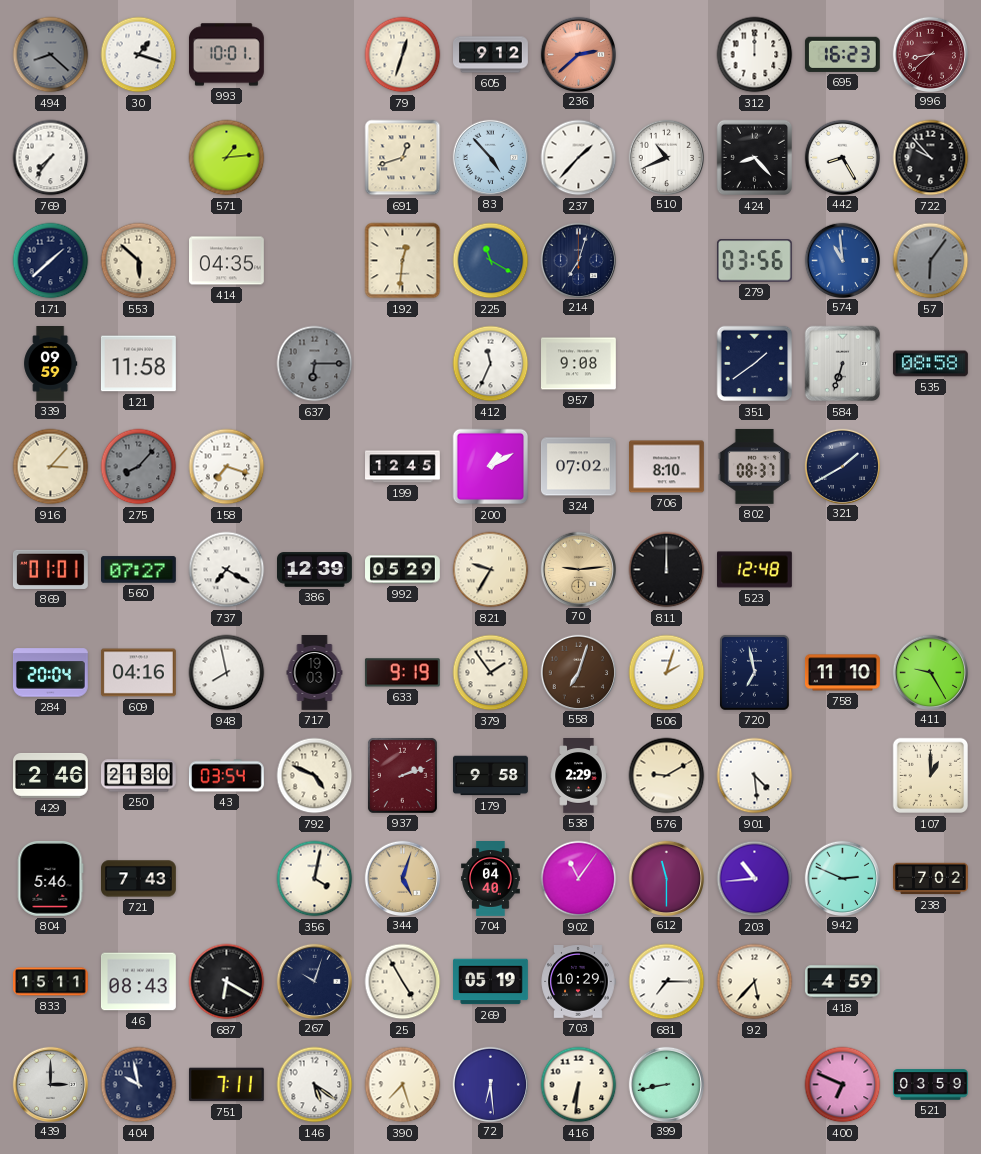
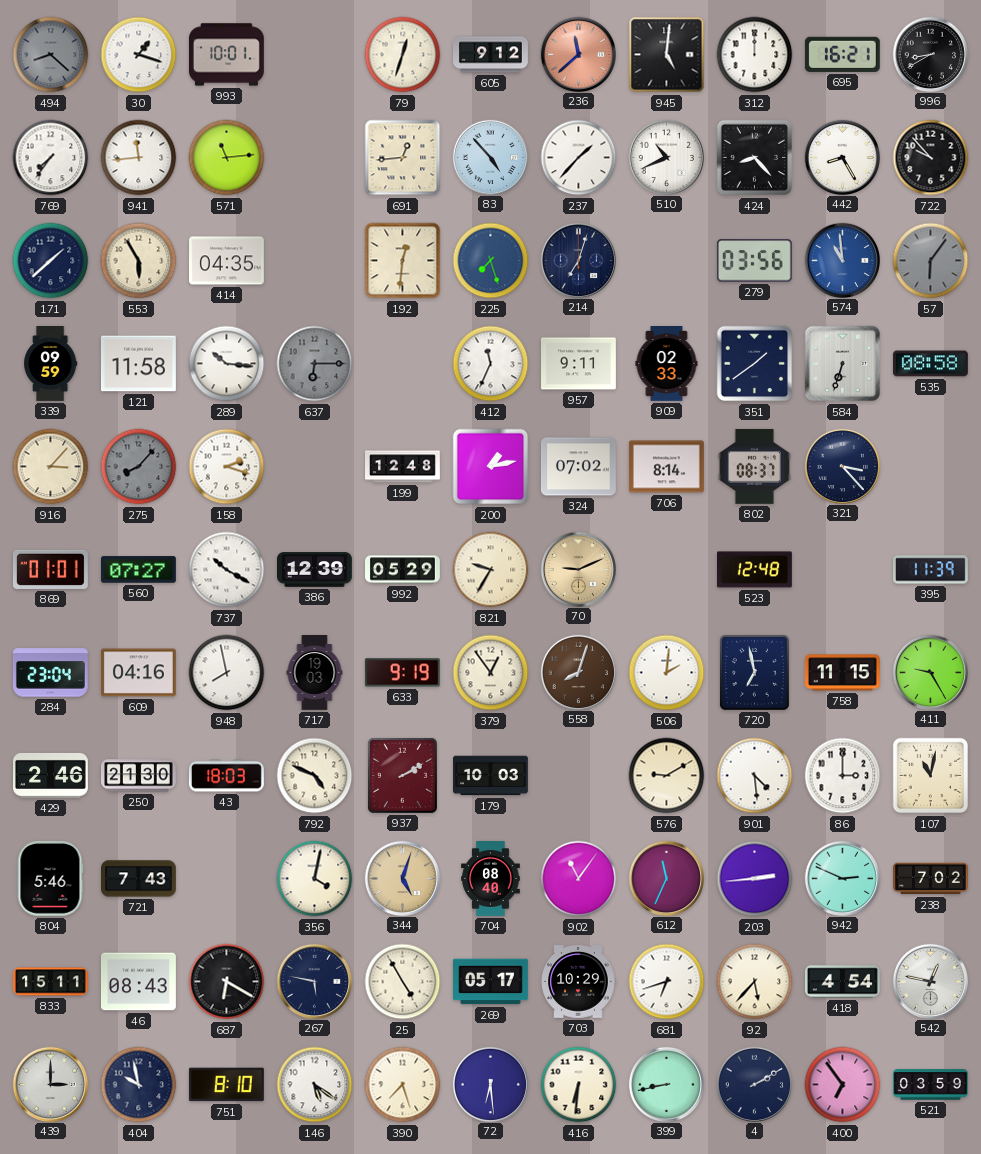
236: 2:38 -> 11:38 (578, 54)
945: none -> 5:01 (667, 55)
695: 16:23 -> 16:21 (842, 54)
996: 8:38 -> 8:40 (930, 54)
996 dial: burgundy -> black (930, 54)
941: none -> 11:44 (139, 158)
571: 1:14 -> 11:14 (227, 158)
691: 12:42 -> 12:44 (403, 158)
553: 5:52 -> 5:55 (139, 261)
225: 11:20 -> 7:27 (491, 261)
289: none -> 10:16 (227, 364)
957: 9:08 -> 9:11 (579, 364)
909: none -> 02:33 (667, 364)
158: 7:18 -> 2:18 (227, 467)
199: 12:45 -> 12:48 (403, 467)
200: 1:10 -> 1:13 (491, 467)
706: 8:10 -> 8:14 (666, 467)
321: 1:40 -> 3:23 (842, 466)
737: 7:20 -> 10:20 (227, 570)
70: 9:14 -> 9:11 (578, 569)
811: 12:00 -> none (667, 570)
395: none -> 11:39 (931, 570)
284: 20:04 -> 23:04 (50, 673)
379: 1:54 -> 12:54 (491, 673)
558: 7:03 -> 8:03 (578, 672)
506: 2:03 -> 2:01 (667, 673)
758: 11:10 -> 11:15 (843, 673)
43: 03:54 -> 18:03 (226, 776)
937: 2:12 -> 2:10 (402, 775)
179: 9:58 -> 10:03 (491, 776)
538: 2:29 -> none (579, 776)
86: none -> 3:00 (843, 776)
107: 1:00 -> 11:02 (931, 776)
704: 04:40 -> 08:40 (491, 879)
612: 11:30 -> 11:34 (666, 878)
203: 10:44 -> 2:44 (755, 879)
267: 10:03 -> 5:47 (314, 981)
269: 05:19 -> 05:17 (491, 982)
681: 7:15 -> 6:42 (667, 982)
418: 4:59 -> 4:54 (843, 982)
542: none -> 12:47 (930, 981)
751: 7:11 -> 8:10 (226, 1085)
4: none -> 2:10 (754, 1084)
400: 6:49 -> 6:54 (843, 1085)
